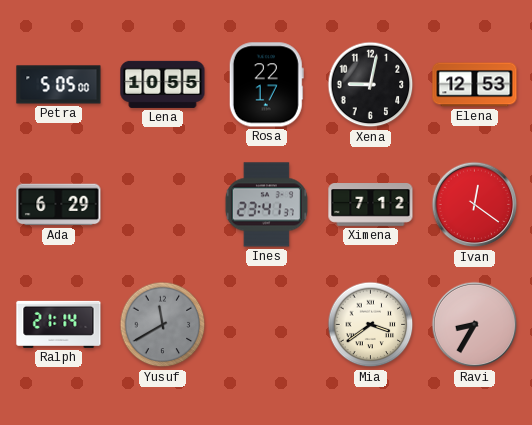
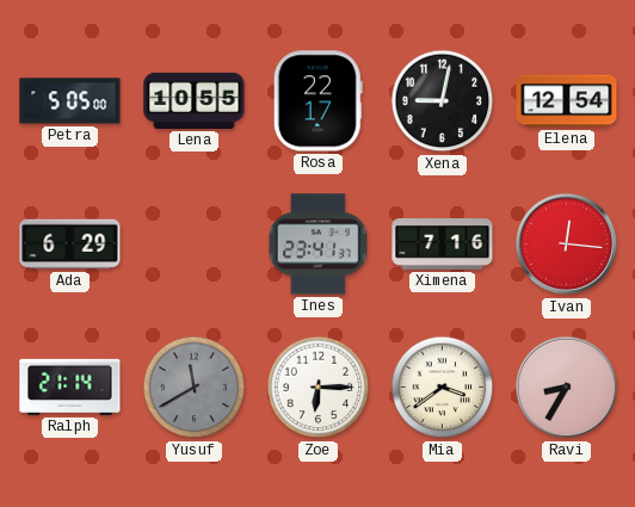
Elena: 12:53 -> 12:54 (567, 101)
Ximena: 7:12 -> 7:16 (443, 245)
Ivan: 12:21 -> 12:16 (567, 245)
Zoe: none -> 6:15 (319, 388)
